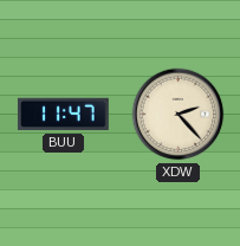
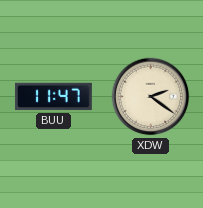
XDW: 2:23 -> 2:21 (151, 97)
